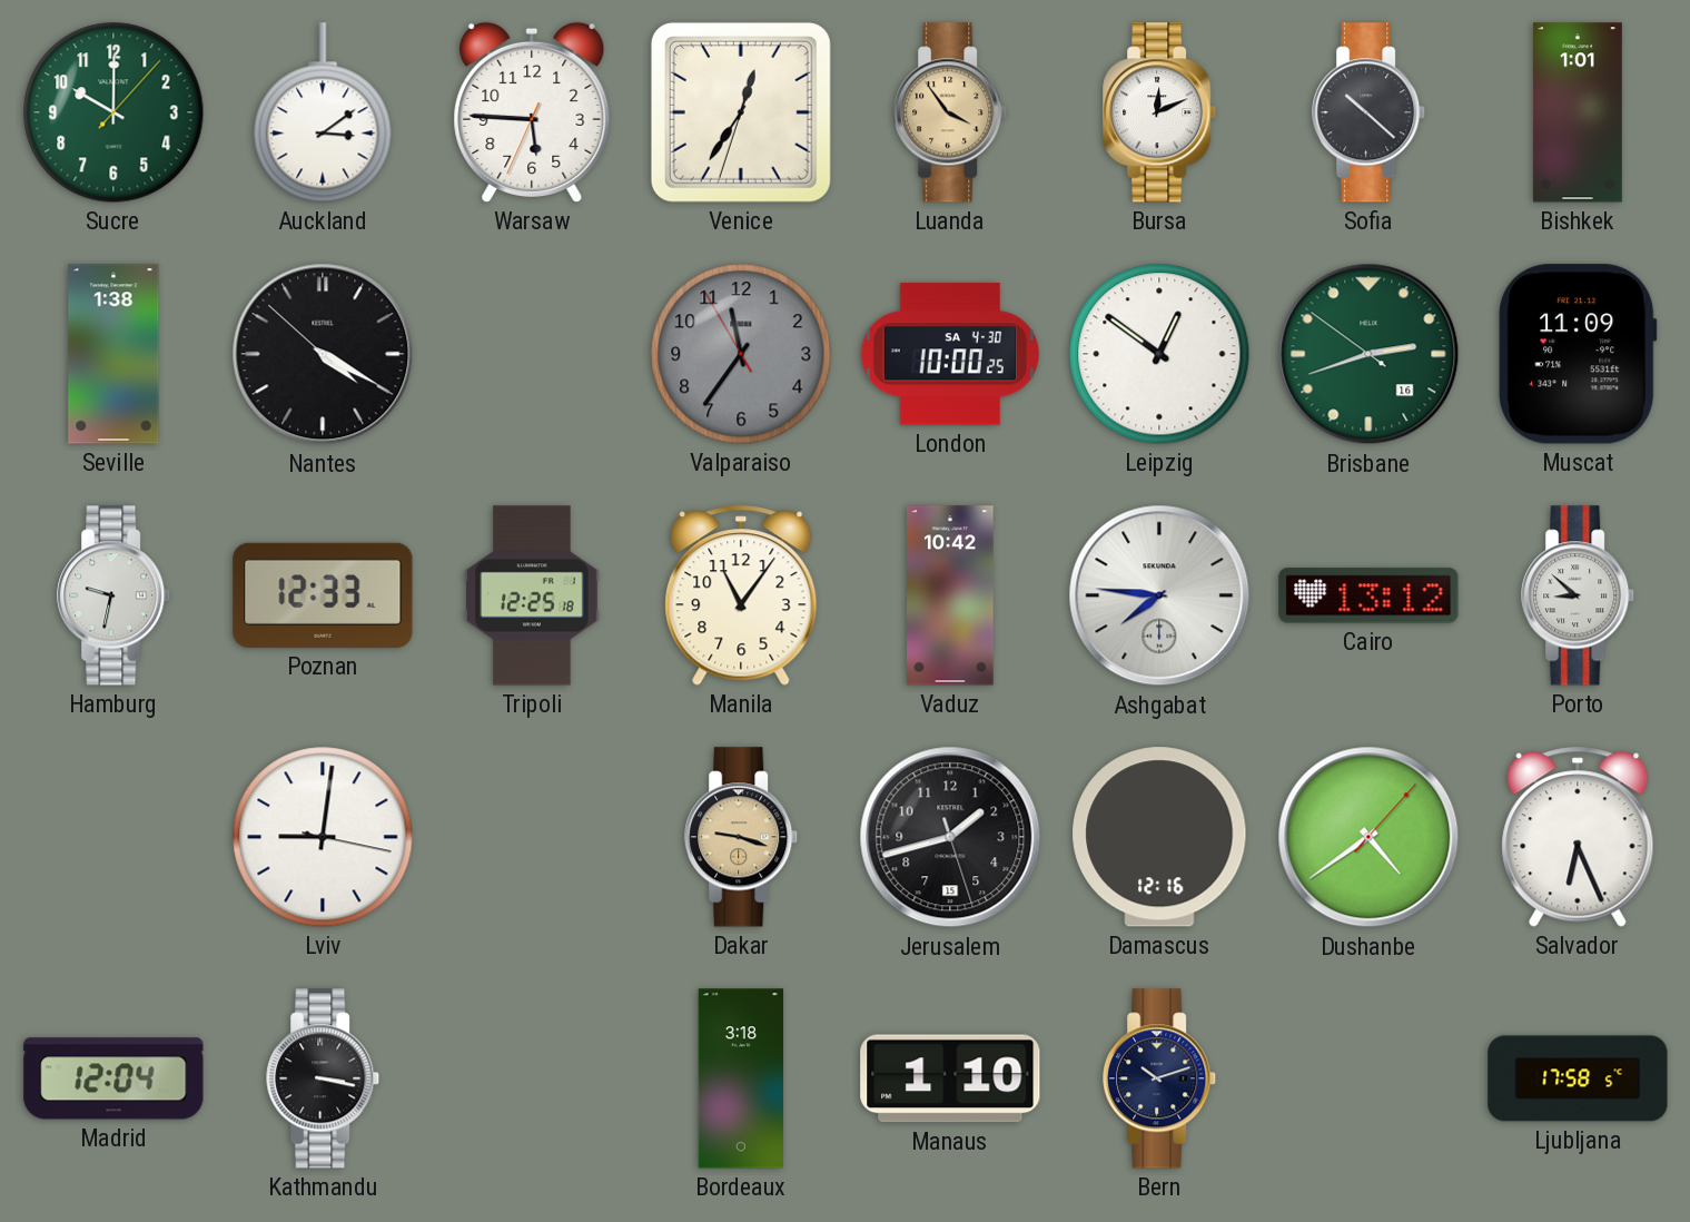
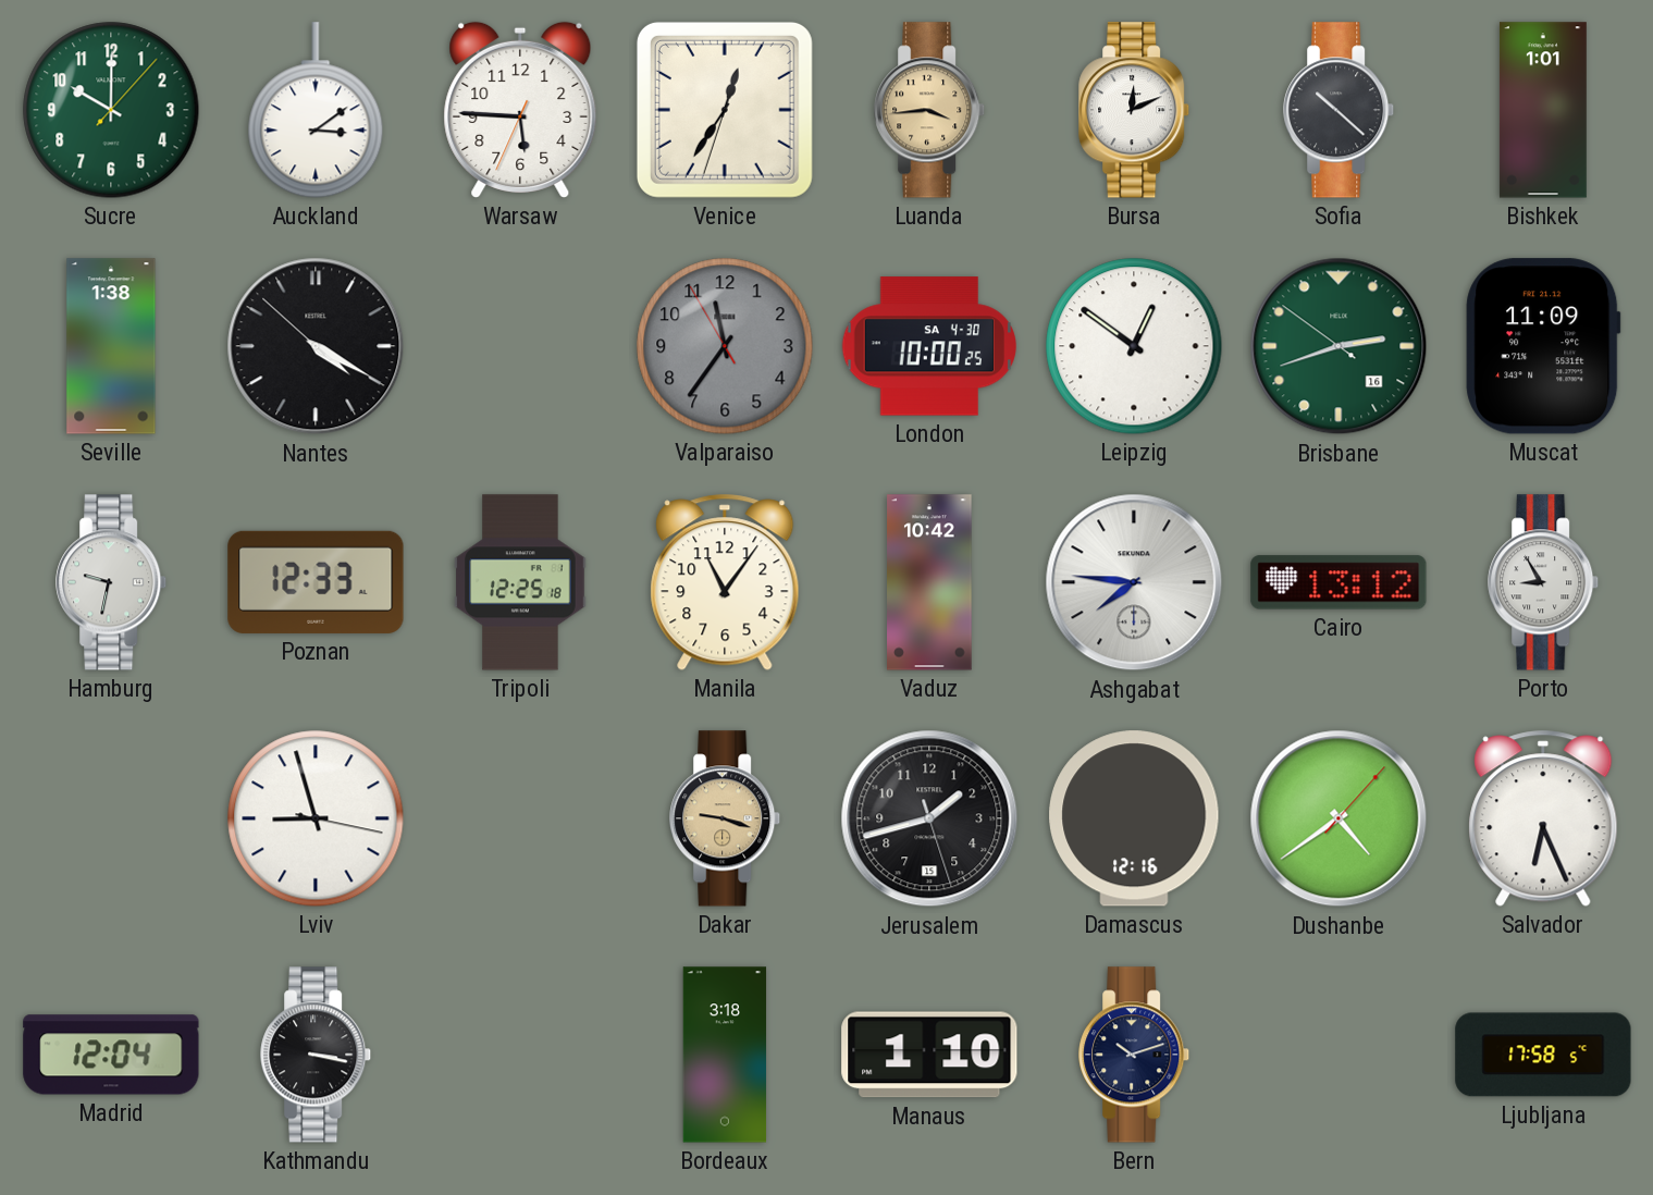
Luanda: 3:54 -> 3:44 (930, 110)
Porto: 8:52 -> 8:55 (1544, 582)
Lviv: 9:01 -> 8:57 (316, 818)
